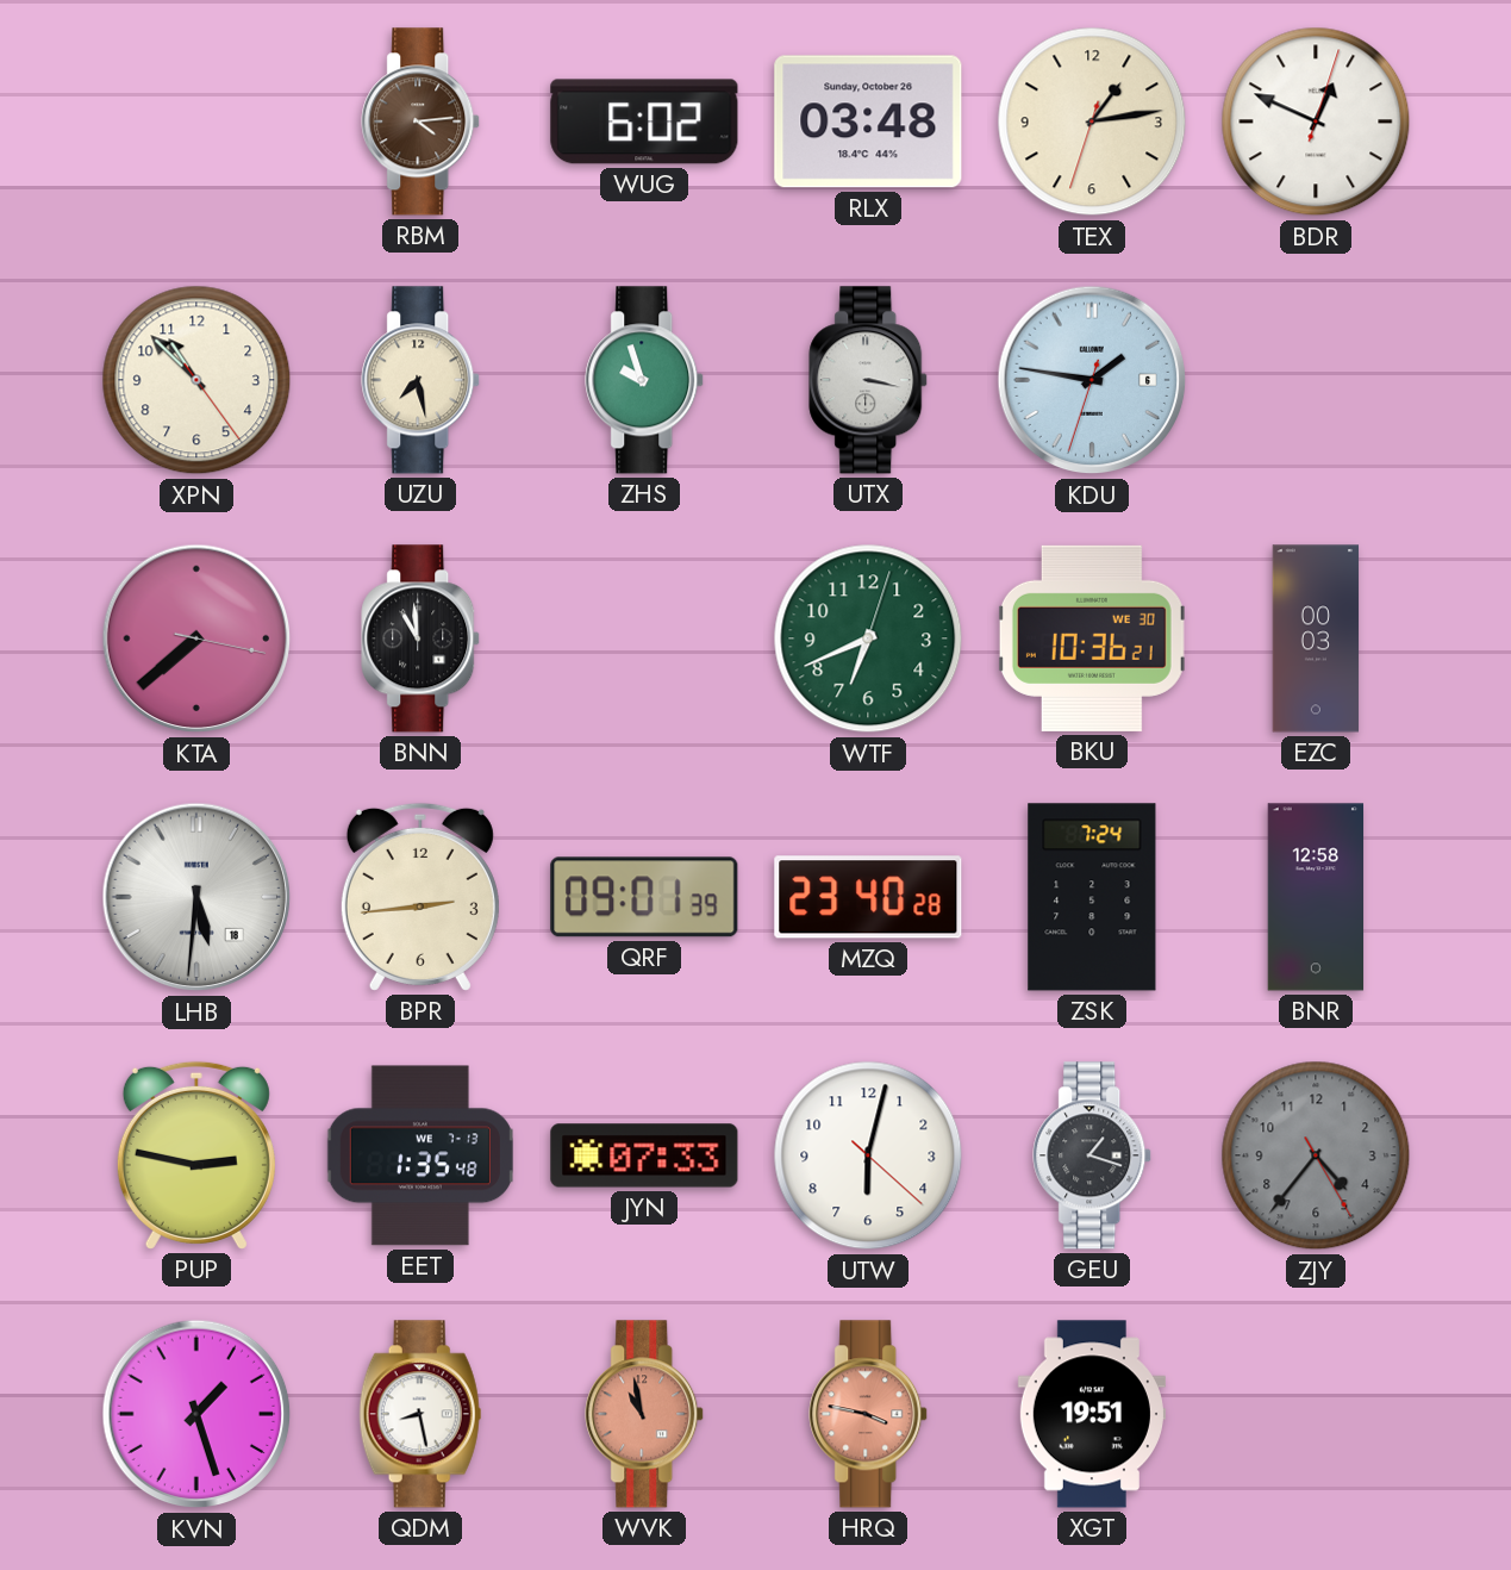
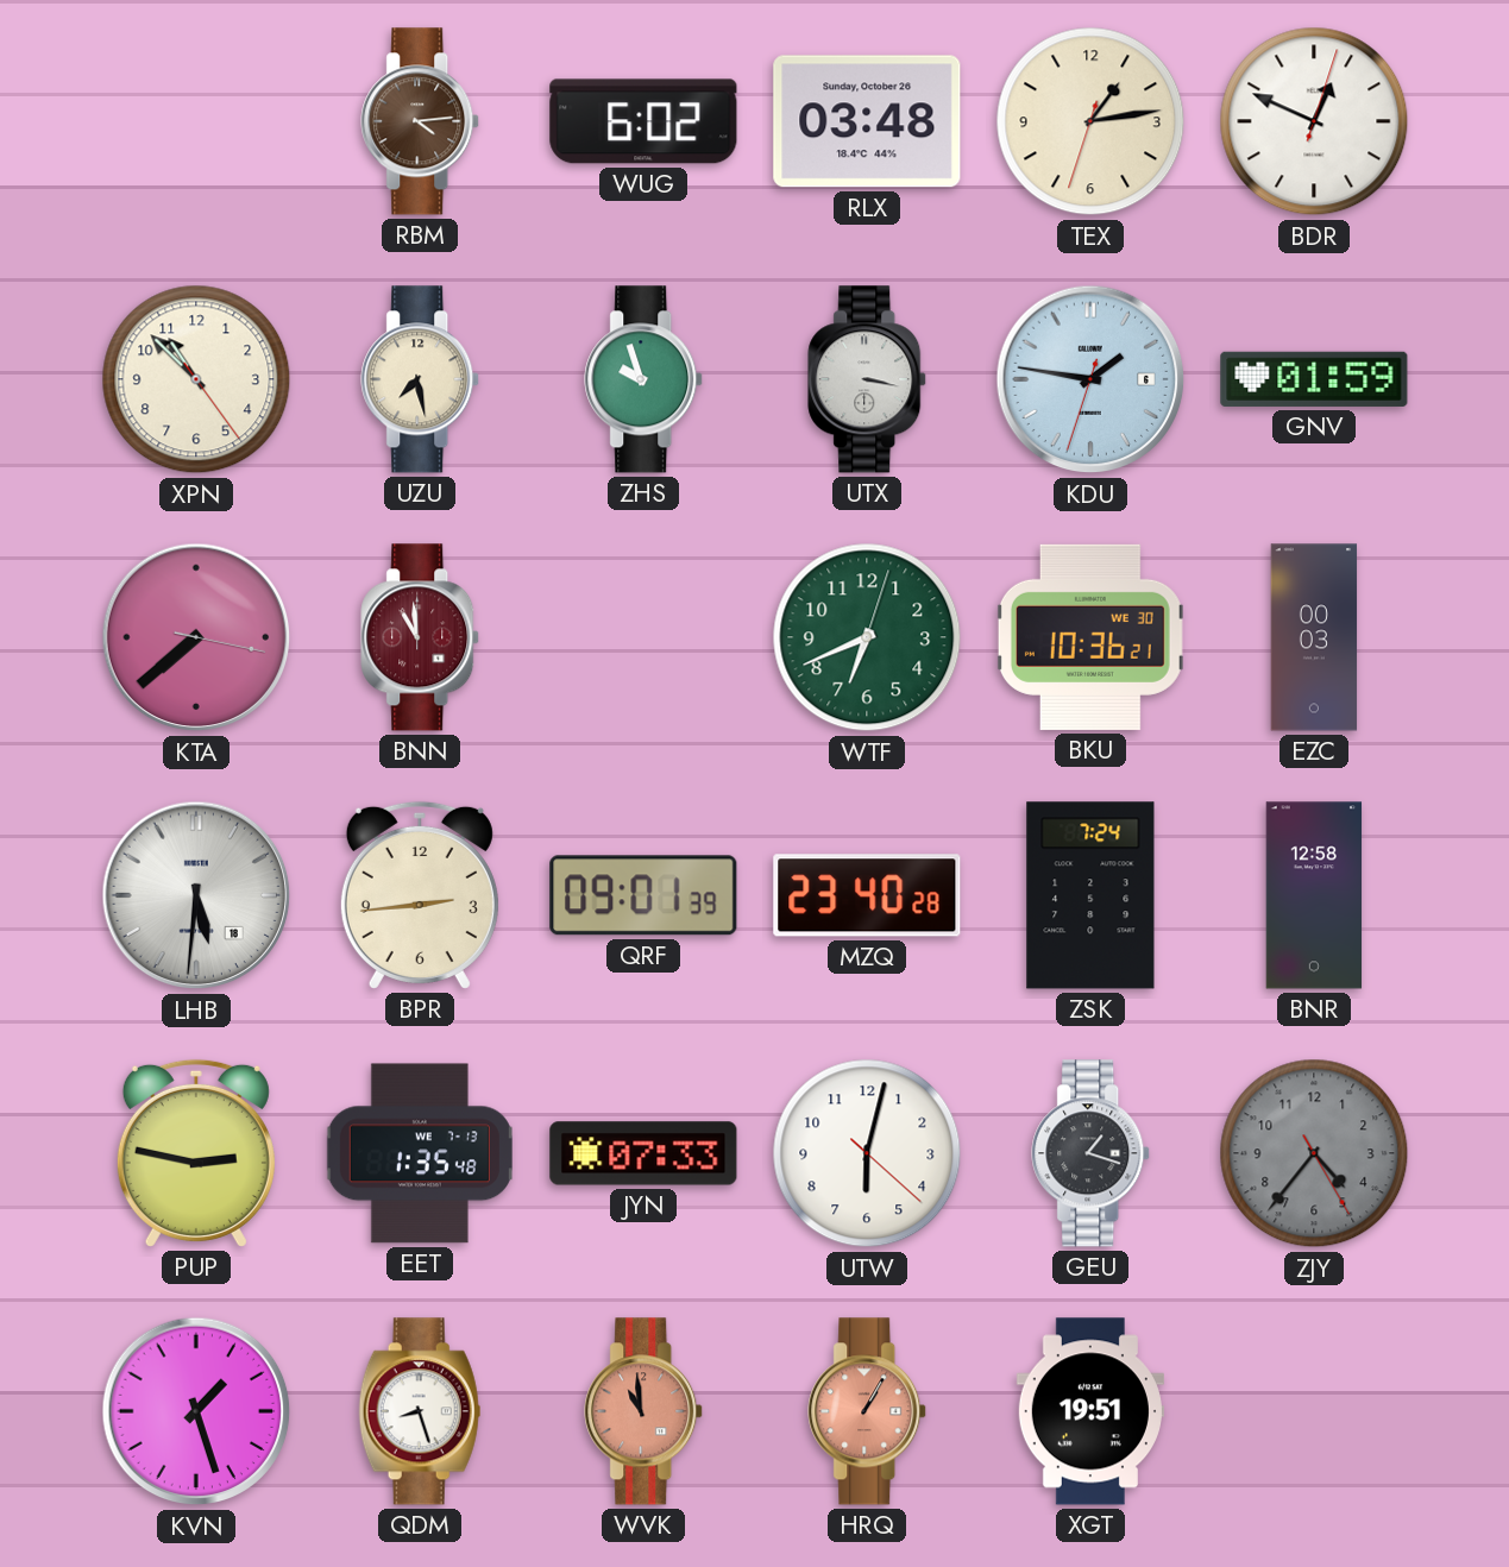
GNV: none -> 01:59 (1314, 379)
BNN dial: black -> burgundy (421, 637)
QDM: 8:28 -> 8:27 (420, 1411)
WVK: 10:58 -> 10:59 (645, 1411)
HRQ: 3:47 -> 1:05 (868, 1411)
